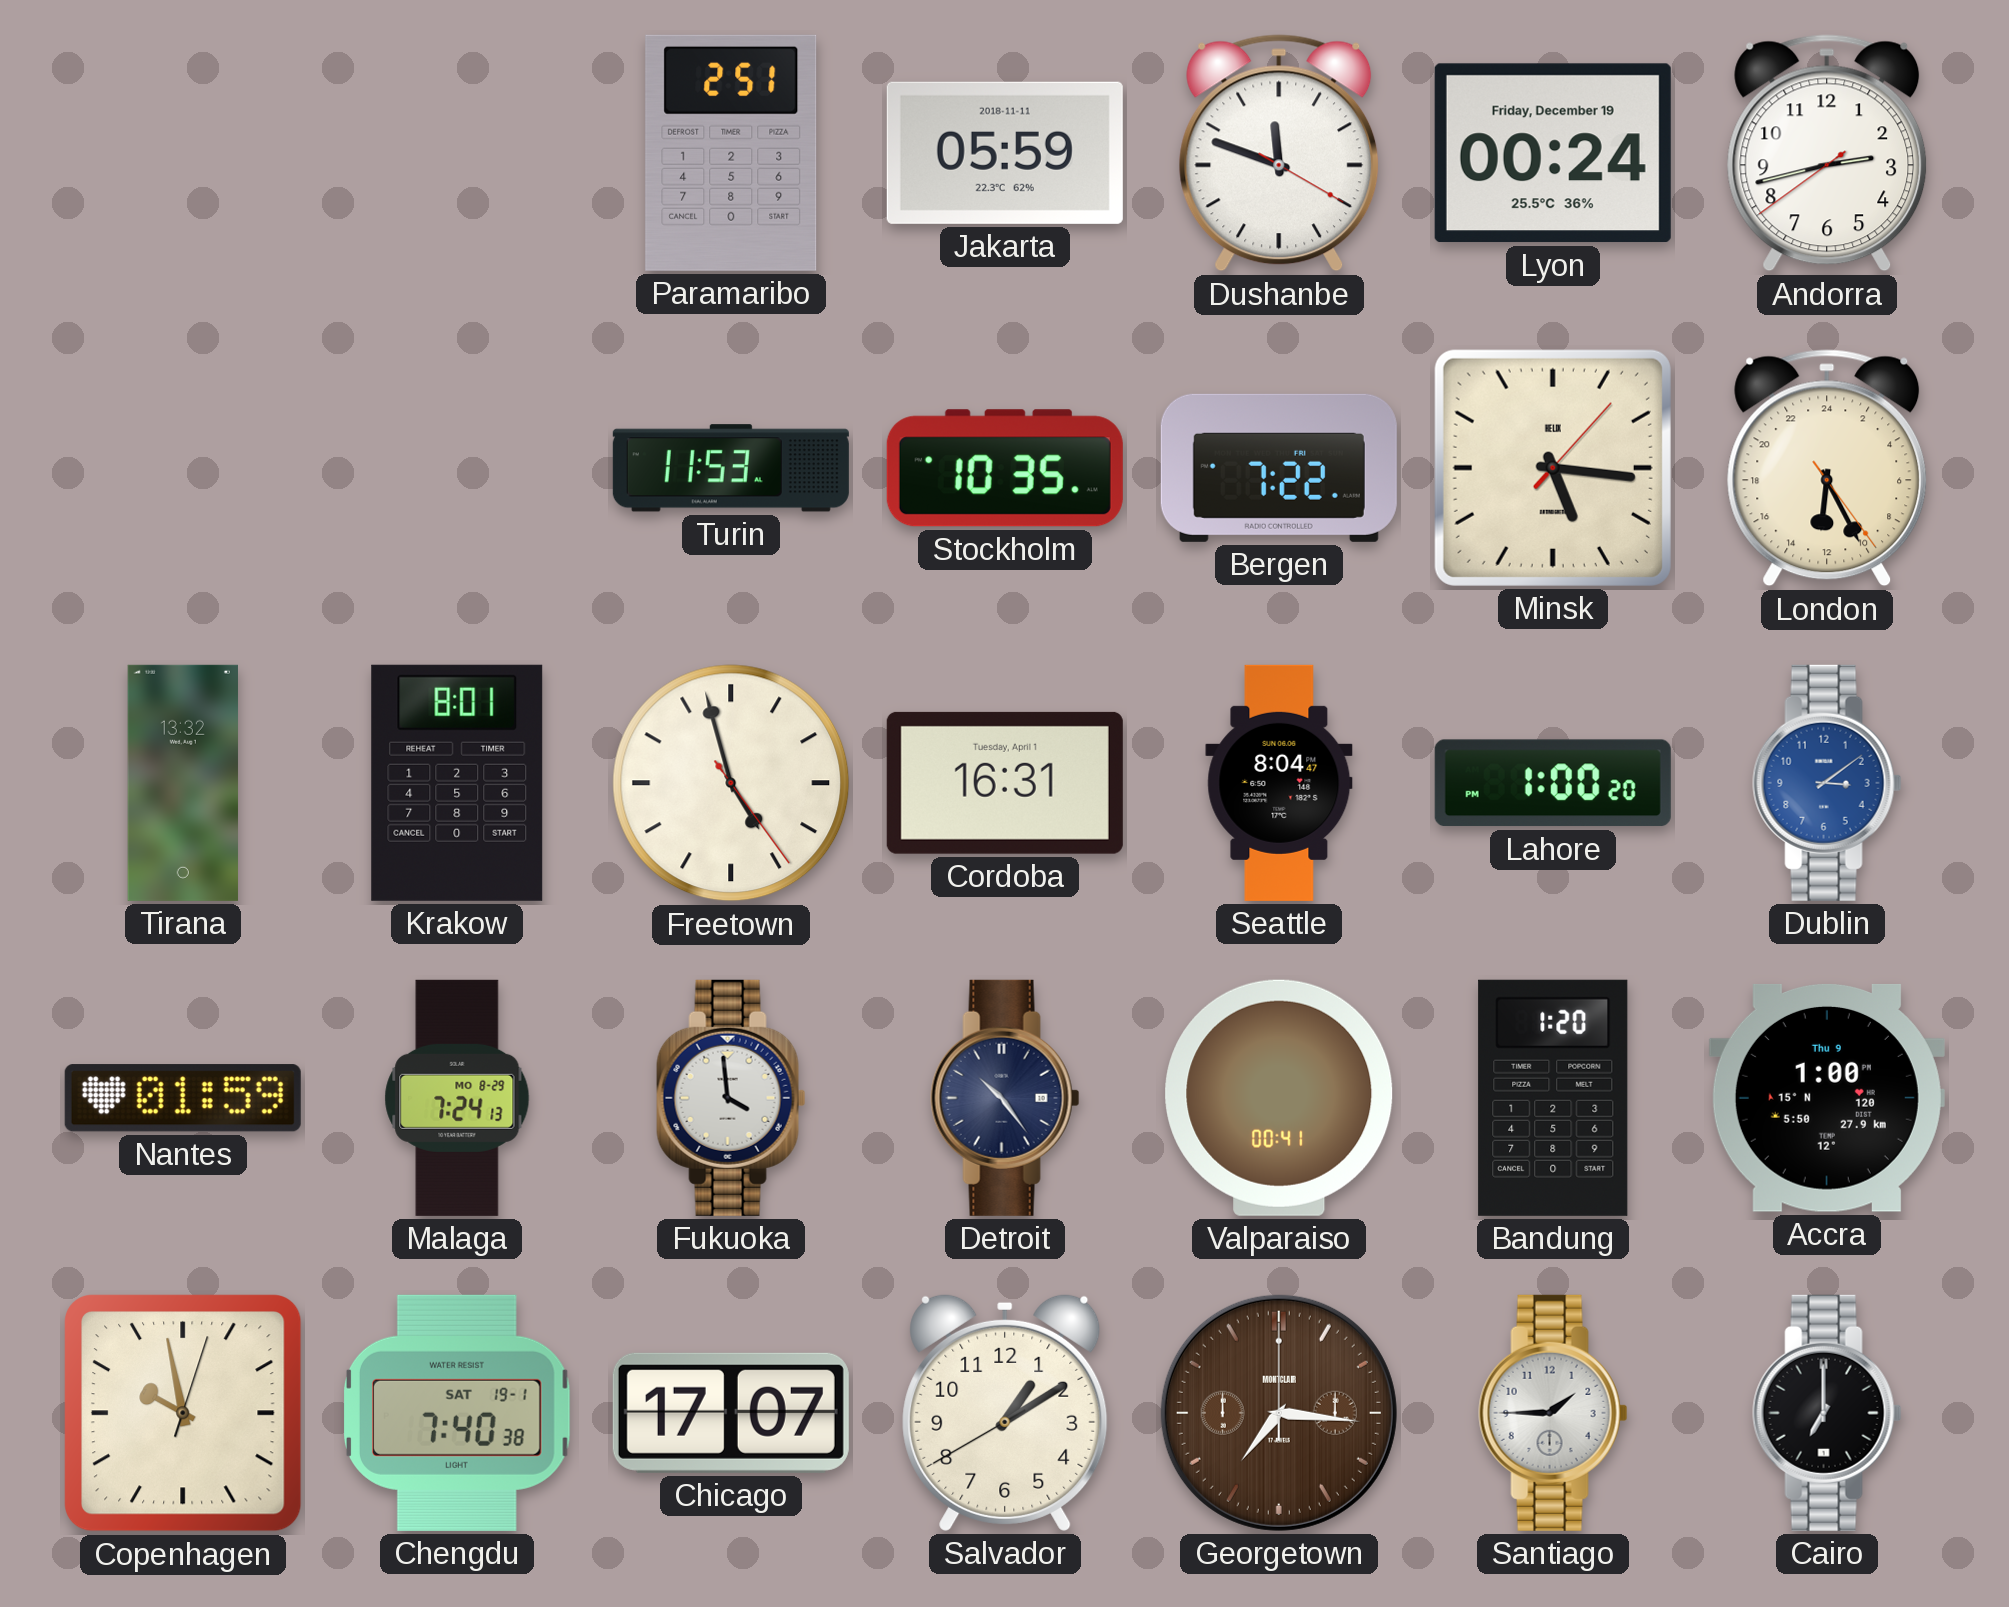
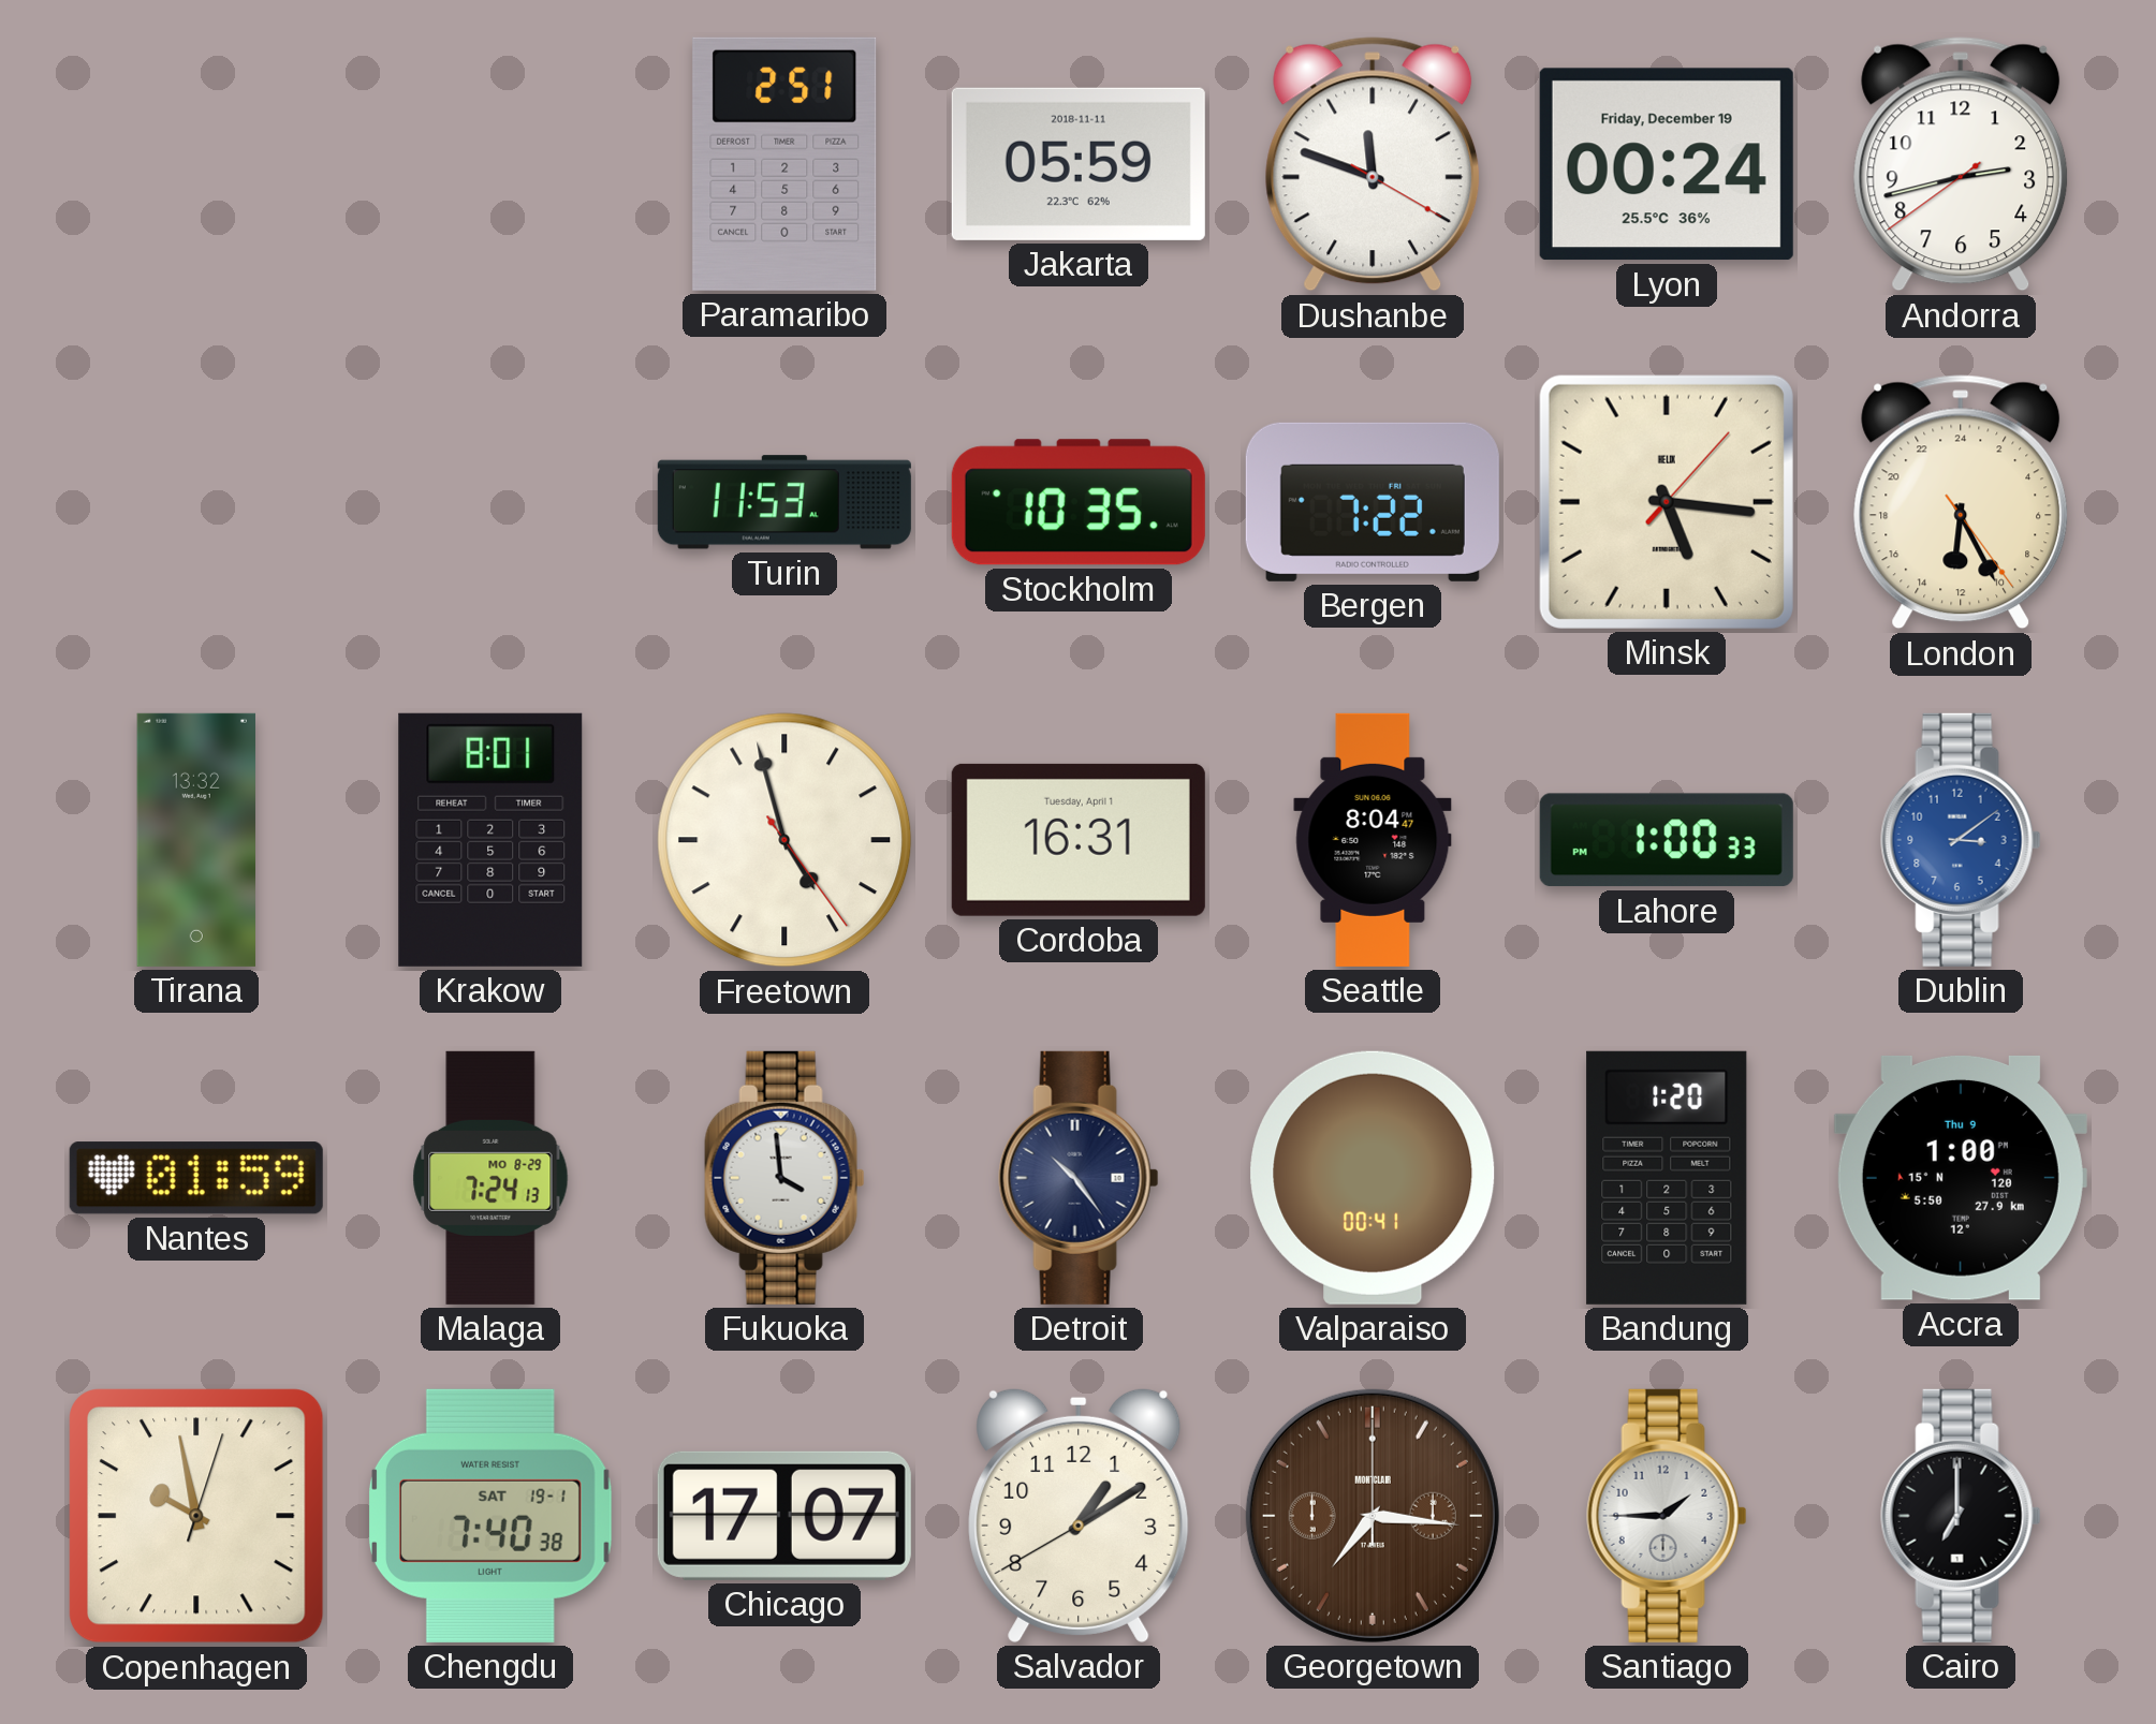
Lahore: 1:00:20 -> 1:00:33 (1667, 840)
